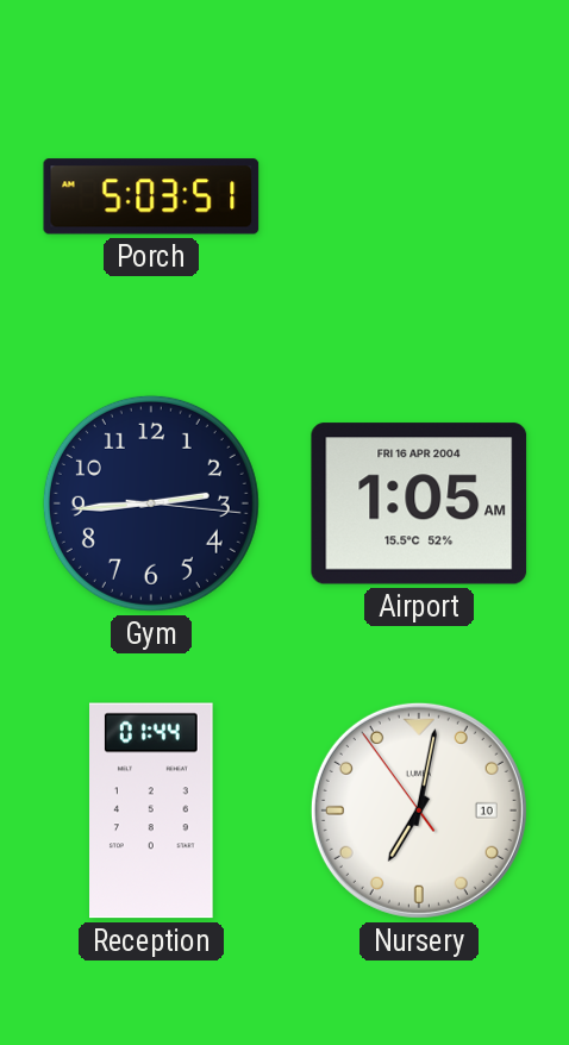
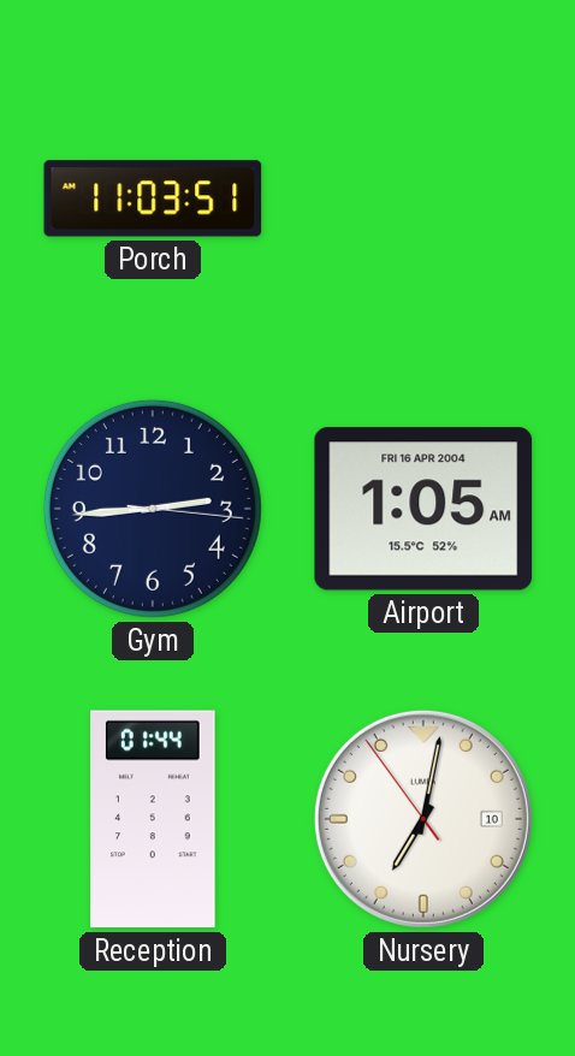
Porch: 5:03 -> 11:03 (153, 198)
